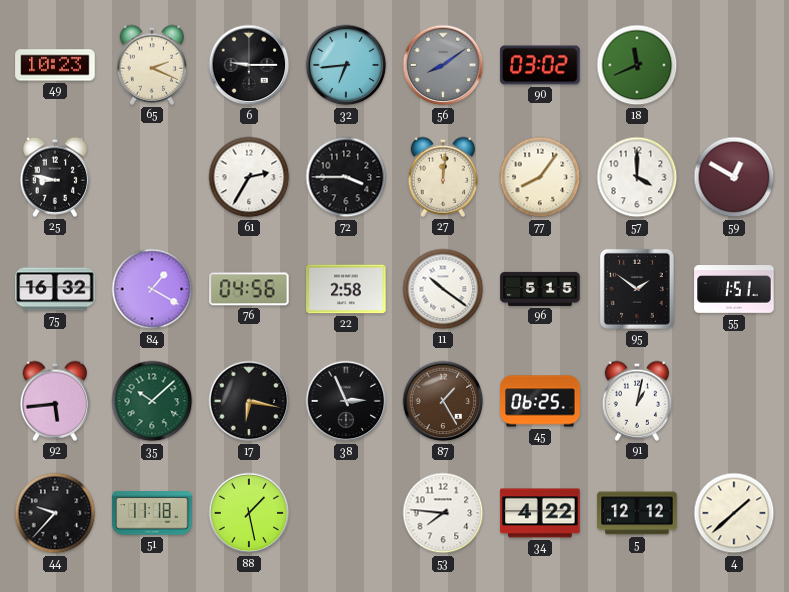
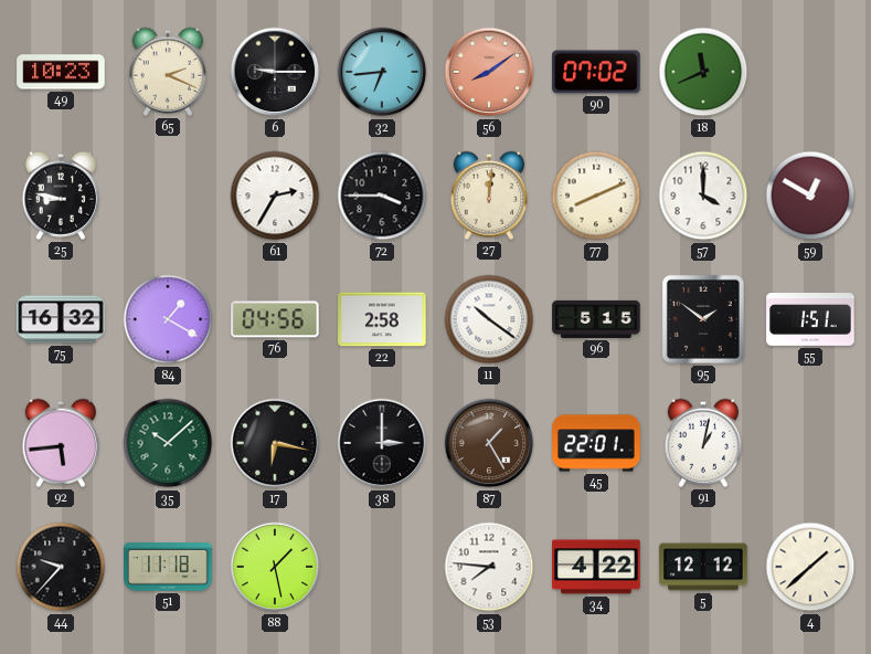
56 dial: grey -> salmon (489, 72)
90: 03:02 -> 07:02 (596, 72)
77: 8:06 -> 8:11 (596, 196)
38: 2:56 -> 3:00 (382, 443)
45: 06:25 -> 22:01 (596, 443)
